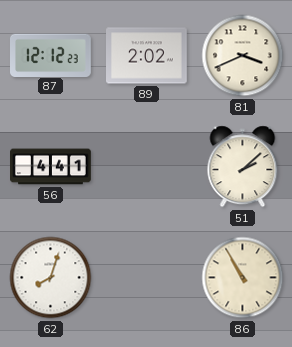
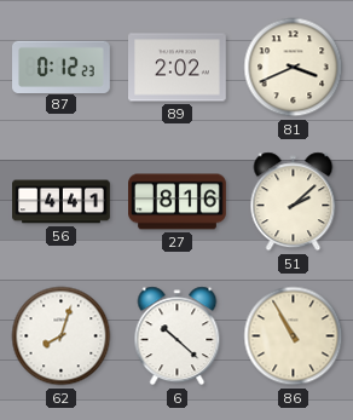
87: 12:12 -> 0:12 (62, 67)
27: none -> 8:16 (178, 202)
6: none -> 10:22 (178, 336)
